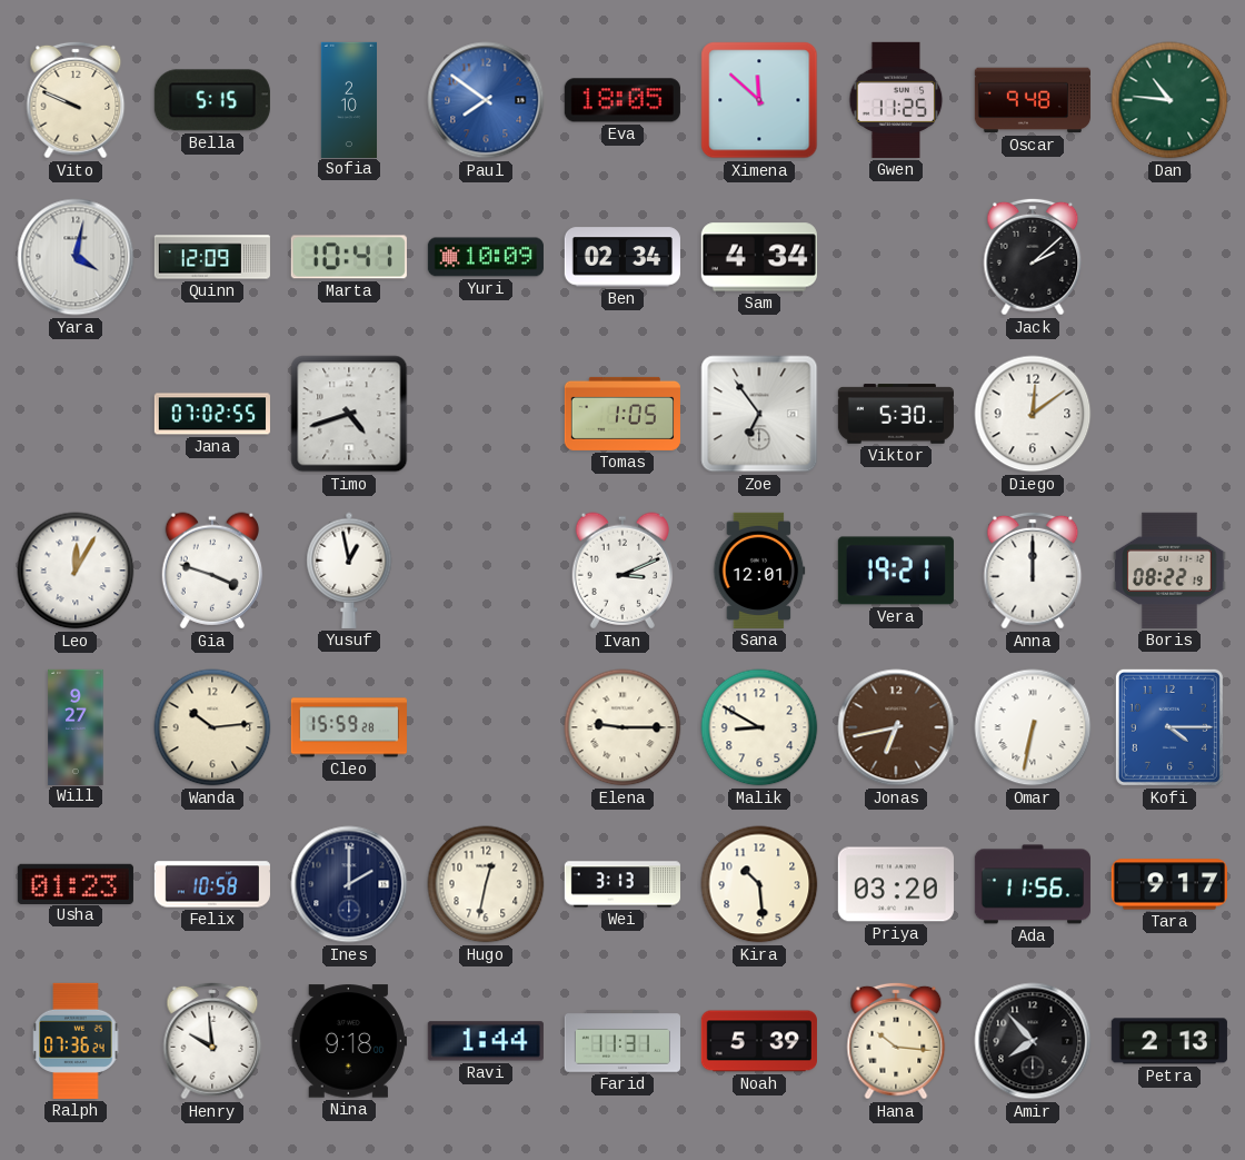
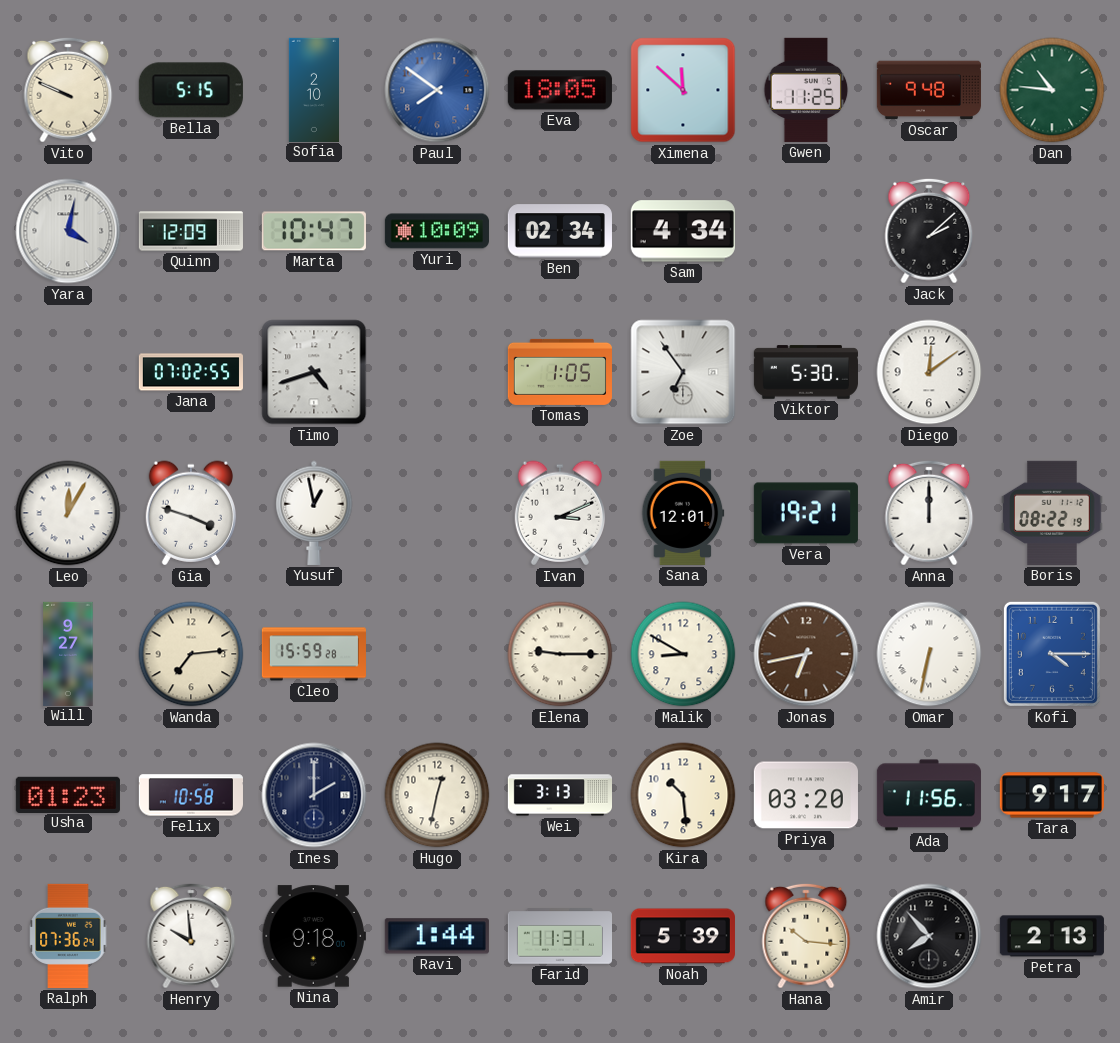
Marta: 10:41 -> 10:47 (314, 231)
Wanda: 10:14 -> 7:14 (191, 654)
